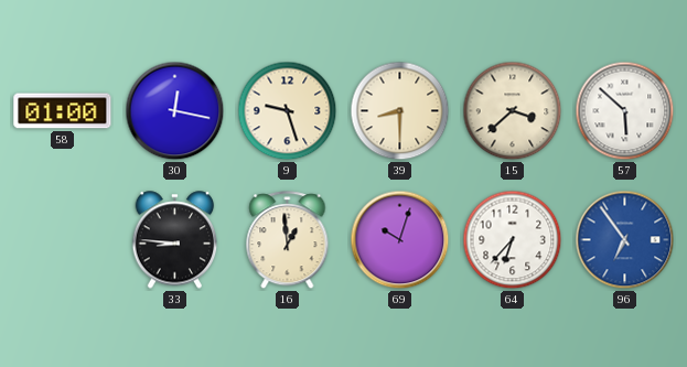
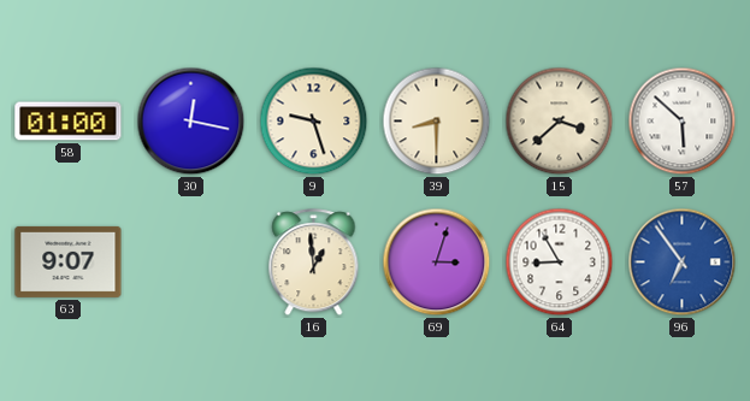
63: none -> 9:07 (69, 261)
33: 8:46 -> none (175, 240)
69: 10:03 -> 3:03 (437, 263)
64: 6:37 -> 8:55 (560, 263)
